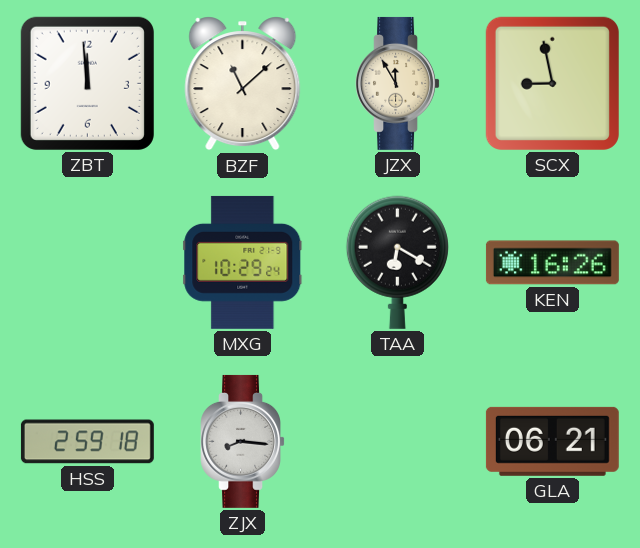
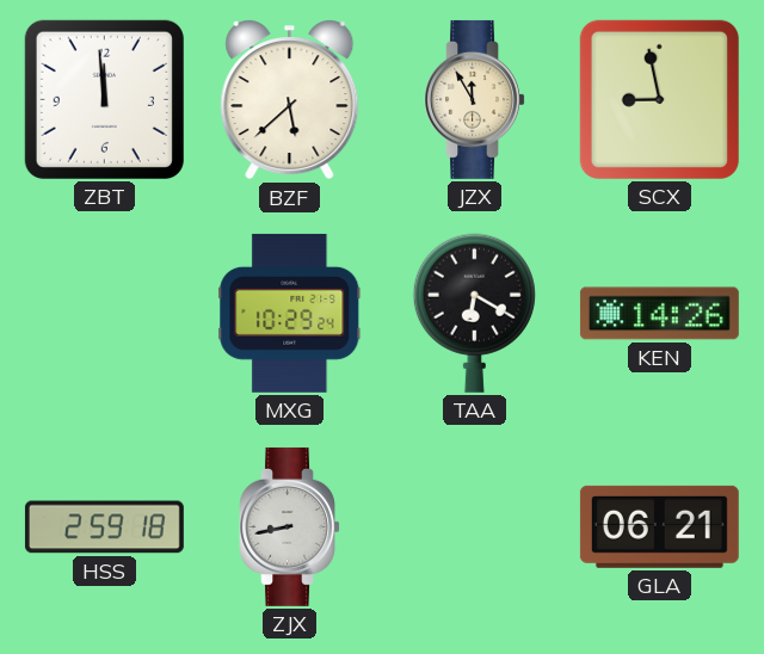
BZF: 11:08 -> 5:38 (290, 100)
KEN: 16:26 -> 14:26 (659, 314)
ZJX: 8:16 -> 8:43 (289, 526)
